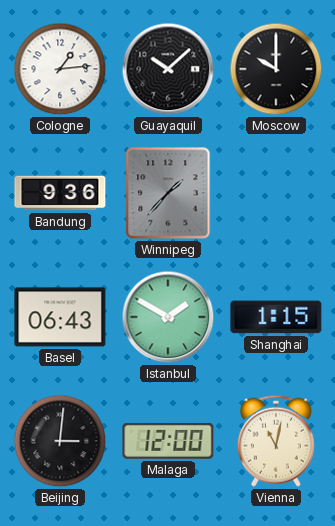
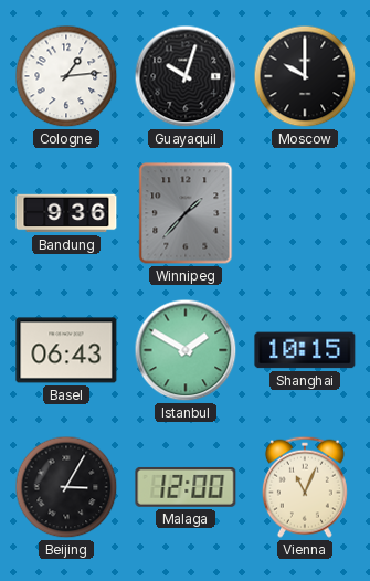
Guayaquil: 10:08 -> 10:03 (186, 76)
Shanghai: 1:15 -> 10:15 (305, 350)
Beijing: 3:01 -> 3:05 (66, 487)
Vienna: 11:02 -> 11:04 (305, 487)
